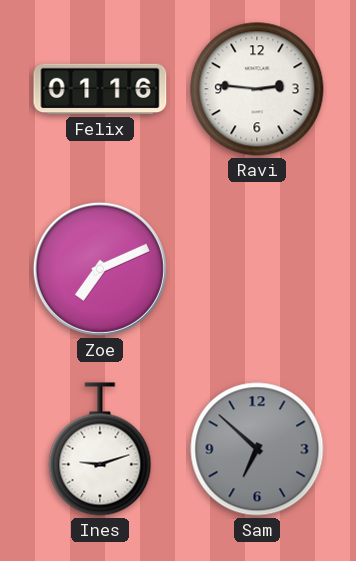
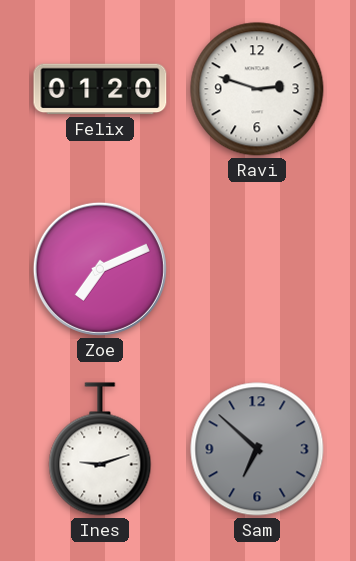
Felix: 01:16 -> 01:20 (100, 89)
Ravi: 2:46 -> 2:48 (257, 89)
